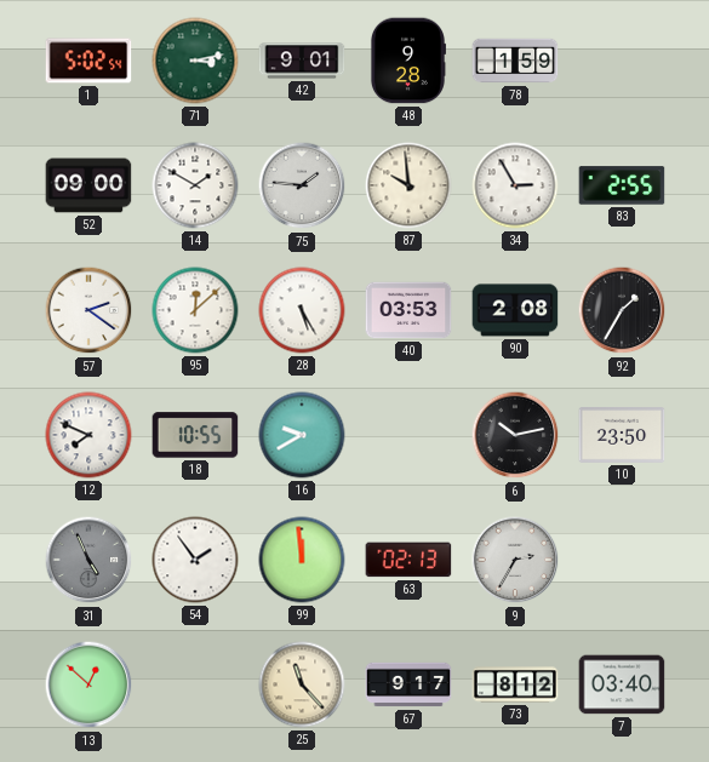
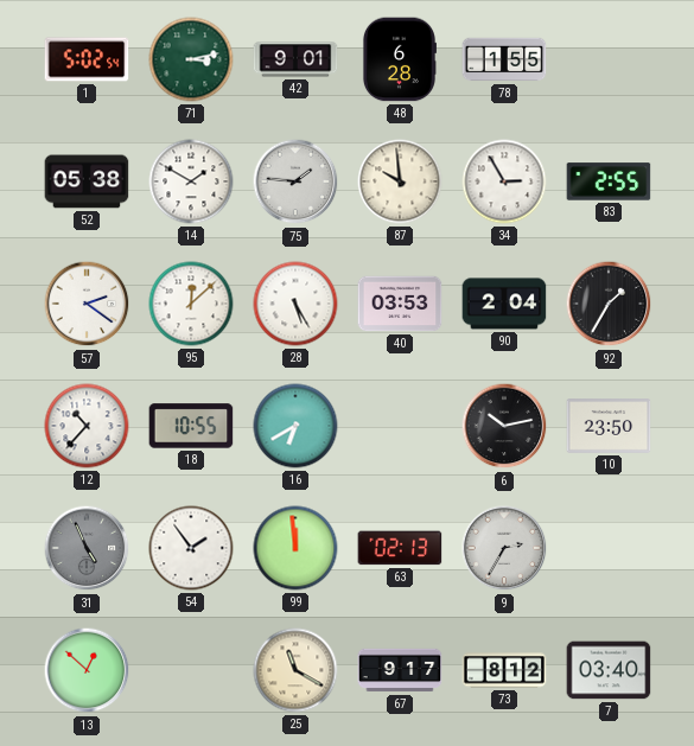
48: 9:28 -> 6:28 (399, 59)
78: 1:59 -> 1:55 (504, 59)
52: 09:00 -> 05:38 (87, 181)
90: 2:08 -> 2:04 (504, 304)
12: 7:49 -> 10:37 (87, 426)
16: 9:40 -> 6:40 (295, 426)
25: 11:23 -> 11:20 (295, 670)
